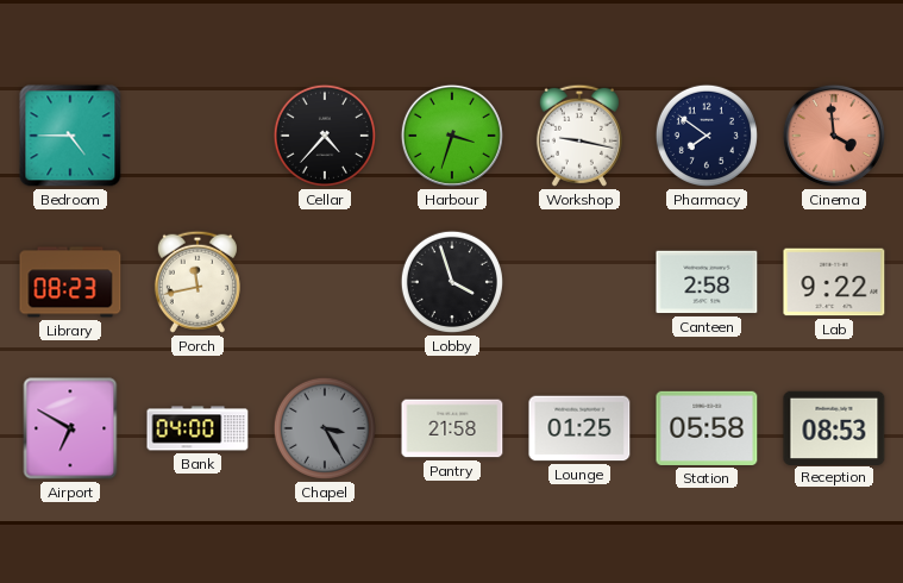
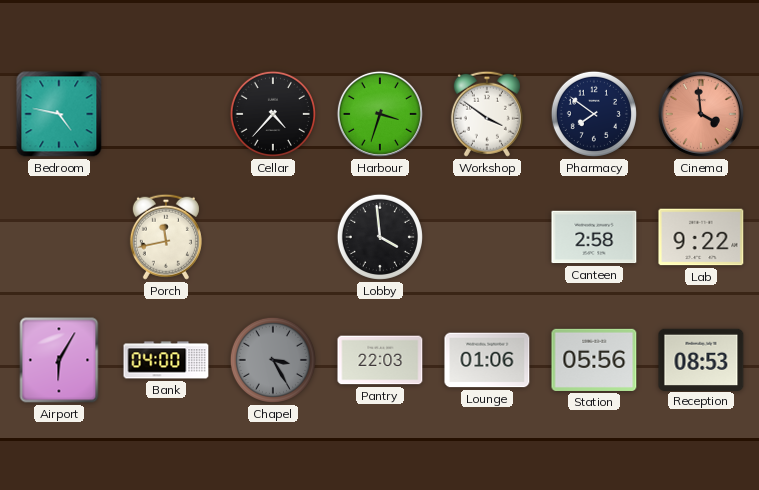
Bedroom: 4:45 -> 4:47 (59, 114)
Workshop: 9:17 -> 3:51 (487, 114)
Library: 08:23 -> none (70, 282)
Lobby: 3:57 -> 3:59 (380, 237)
Airport: 6:50 -> 6:05 (59, 360)
Pantry: 21:58 -> 22:03 (380, 360)
Lounge: 01:25 -> 01:06 (487, 360)
Station: 05:58 -> 05:56 (594, 360)
